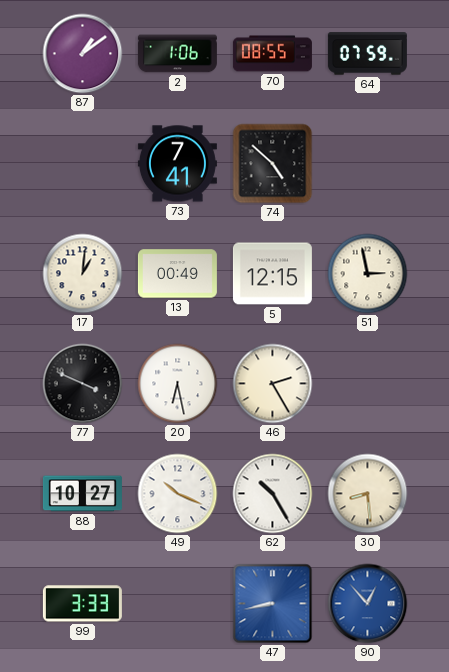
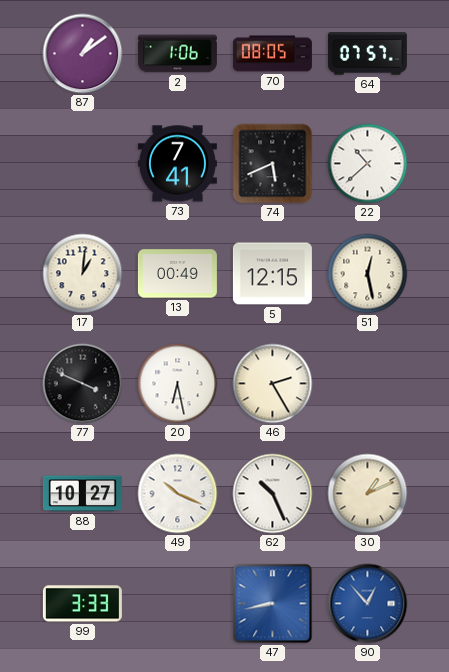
70: 08:55 -> 08:05 (272, 54)
64: 07:59 -> 07:57 (367, 54)
74: 4:52 -> 5:41 (273, 164)
22: none -> 10:38 (368, 164)
51: 2:58 -> 12:28 (368, 274)
62: 10:25 -> 10:26 (273, 494)
30: 8:29 -> 1:11 (368, 494)
